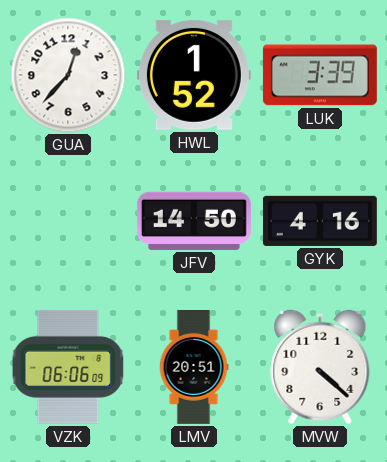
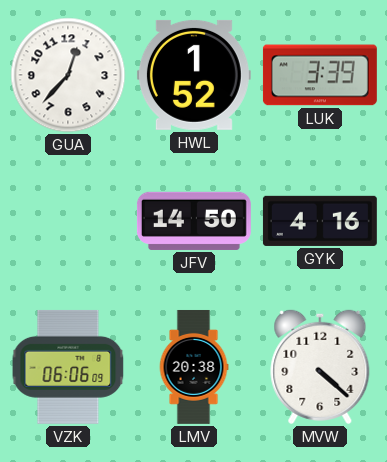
LMV: 20:51 -> 20:38 (194, 367)
